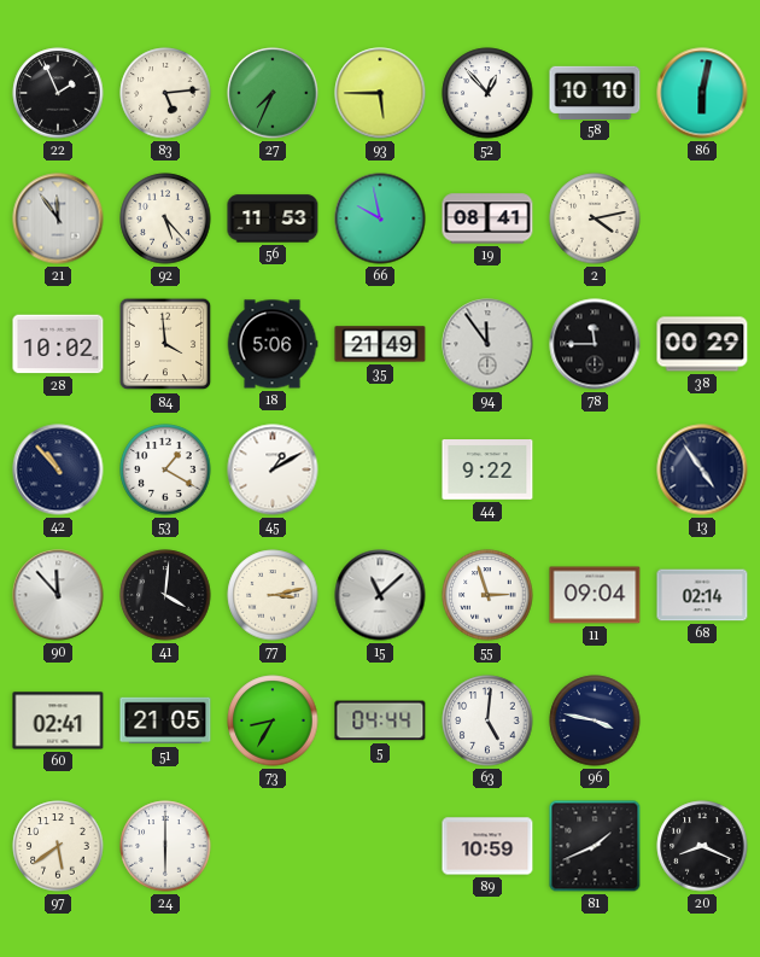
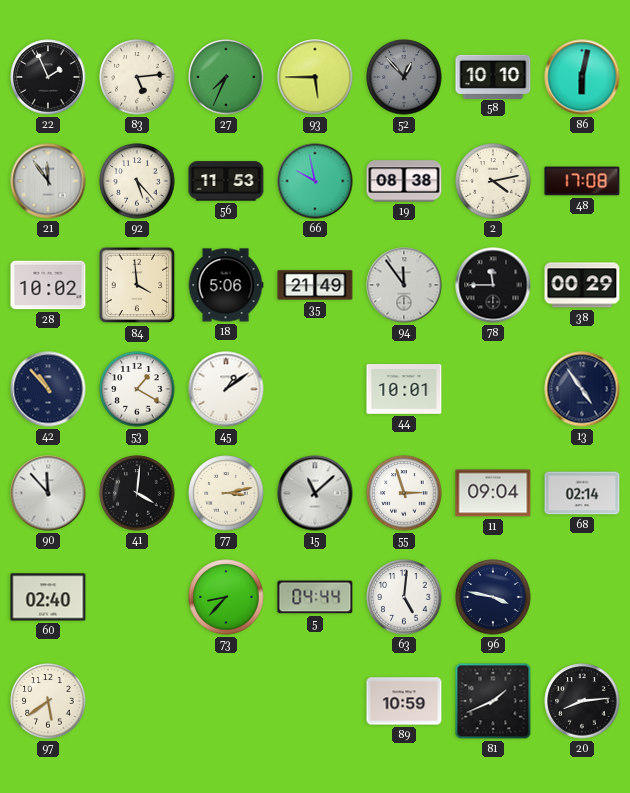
52 dial: white -> grey (404, 77)
19: 08:41 -> 08:38 (404, 181)
48: none -> 17:08 (582, 181)
45: 1:10 -> 1:09 (226, 389)
44: 9:22 -> 10:01 (404, 390)
60: 02:41 -> 02:40 (48, 597)
51: 21:05 -> none (165, 720)
73: 8:35 -> 8:37 (226, 597)
24: 6:00 -> none (165, 846)
20: 8:19 -> 8:14 (582, 701)
